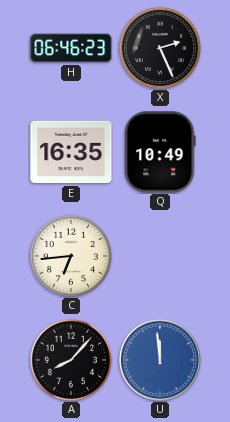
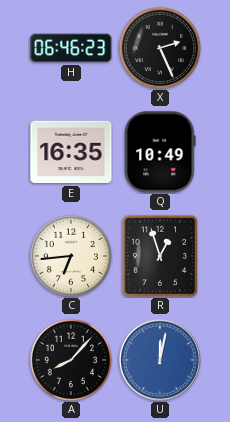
R: none -> 12:57 (160, 256)
U: 11:59 -> 12:02 (160, 360)
